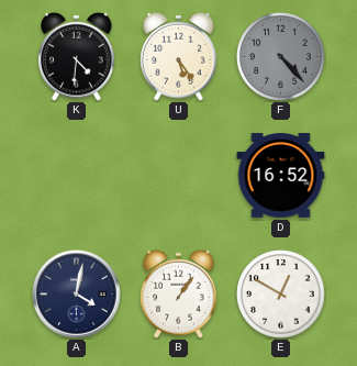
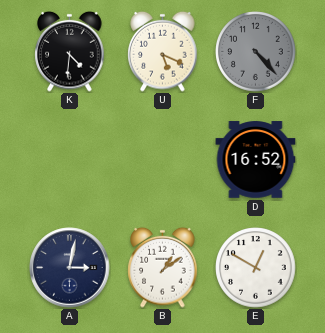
U: 5:24 -> 5:19 (163, 51)
A: 4:02 -> 3:02 (70, 268)
B: 1:06 -> 1:09 (163, 267)
